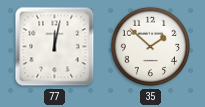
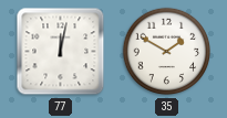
35: 1:52 -> 1:50 (167, 52)
